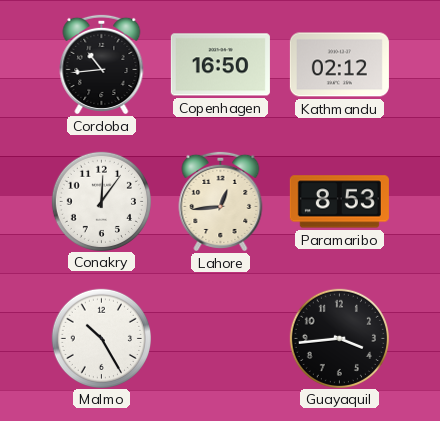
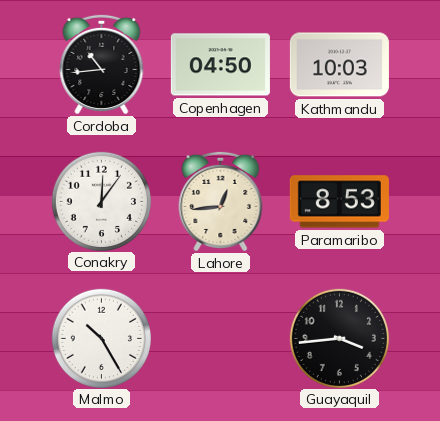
Copenhagen: 16:50 -> 04:50 (220, 65)
Kathmandu: 02:12 -> 10:03 (339, 65)
